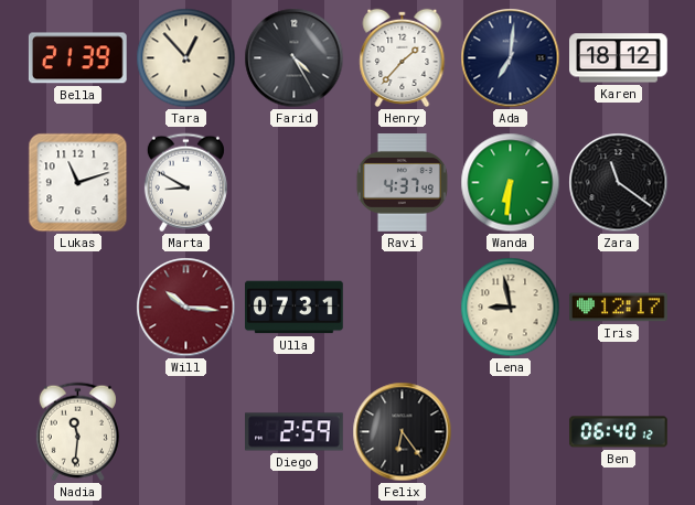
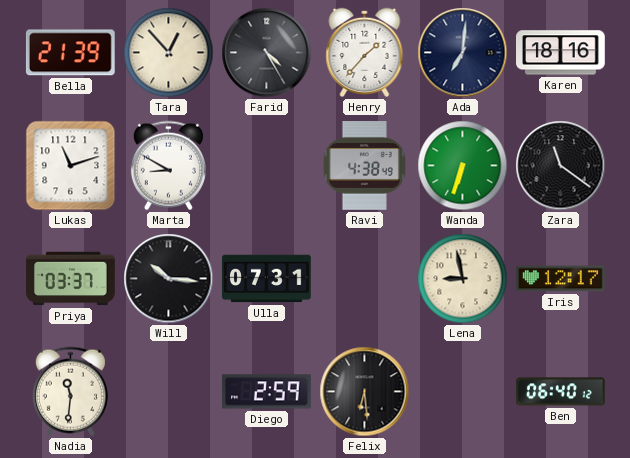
Karen: 18:12 -> 18:16 (561, 53)
Ravi: 4:37 -> 4:38 (364, 166)
Wanda: 6:31 -> 6:33 (463, 166)
Priya: none -> 03:37 (71, 279)
Will dial: burgundy -> black (169, 279)
Felix: 6:24 -> 6:29 (365, 392)
